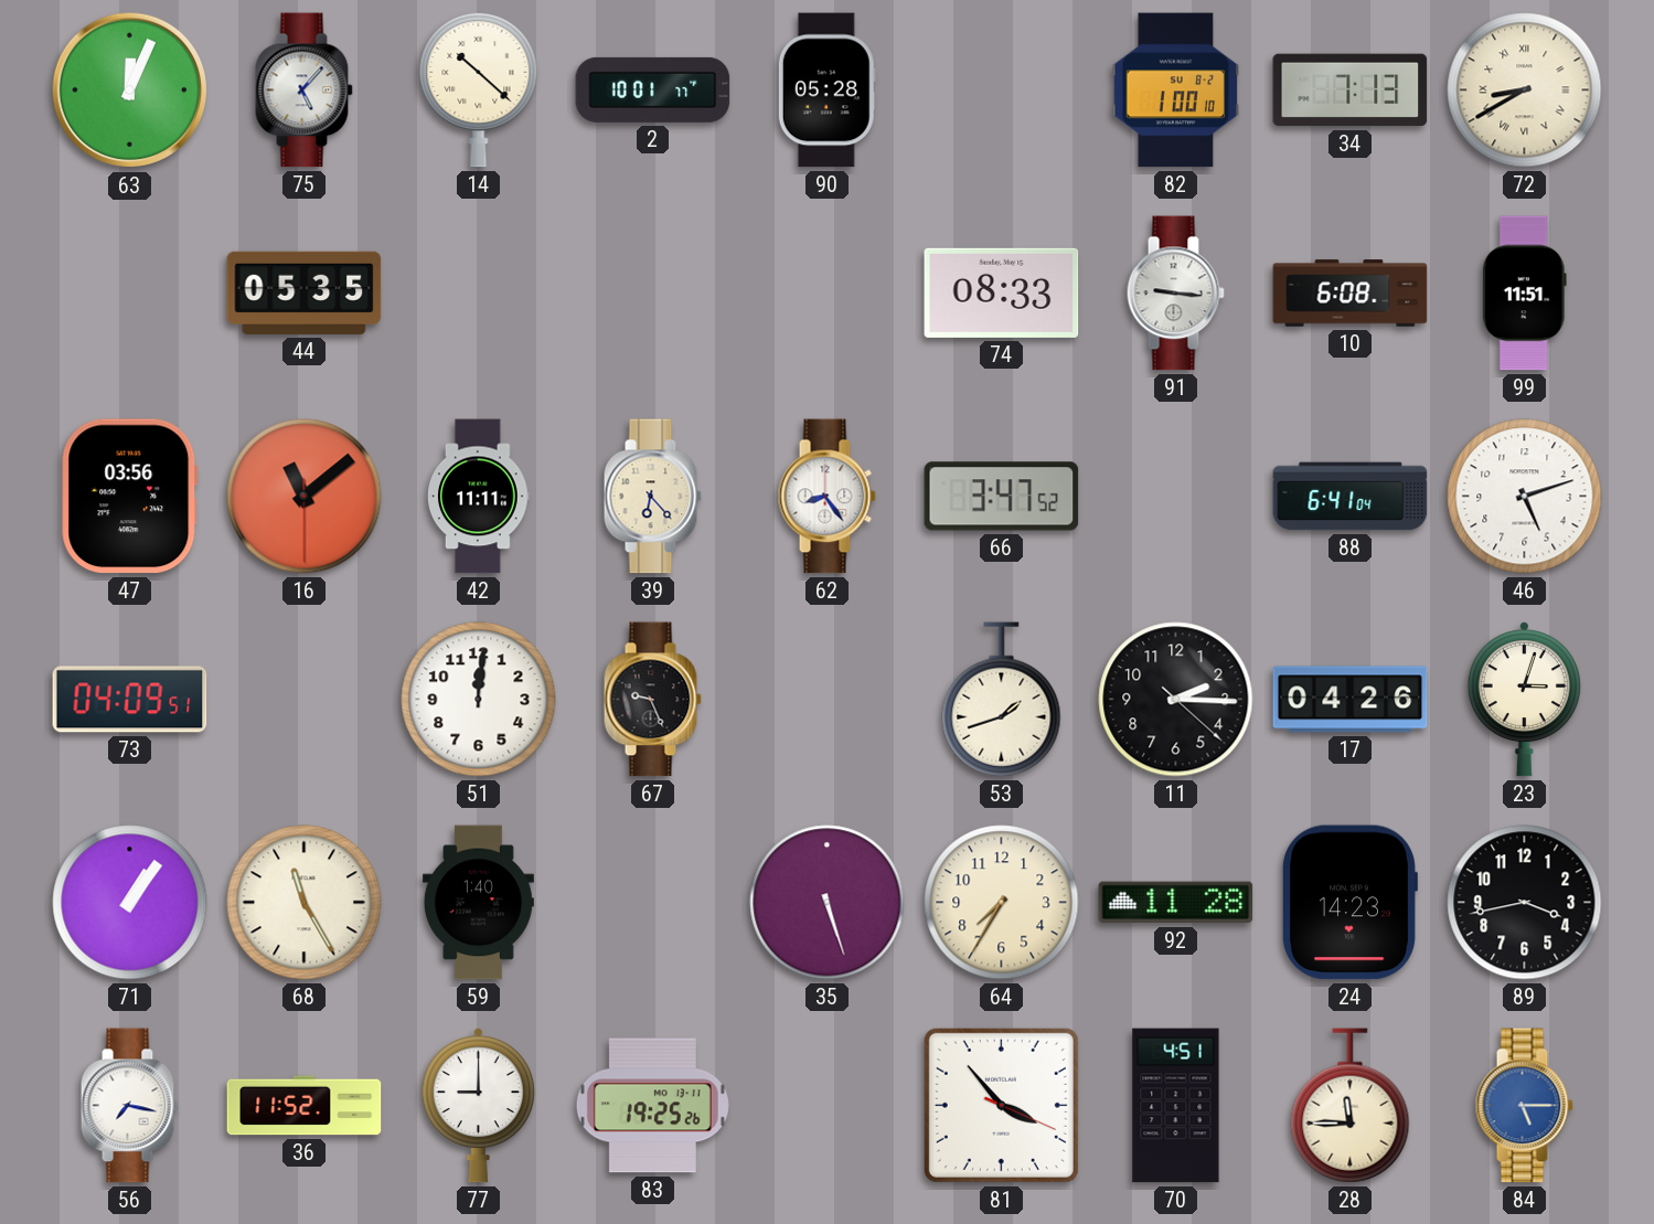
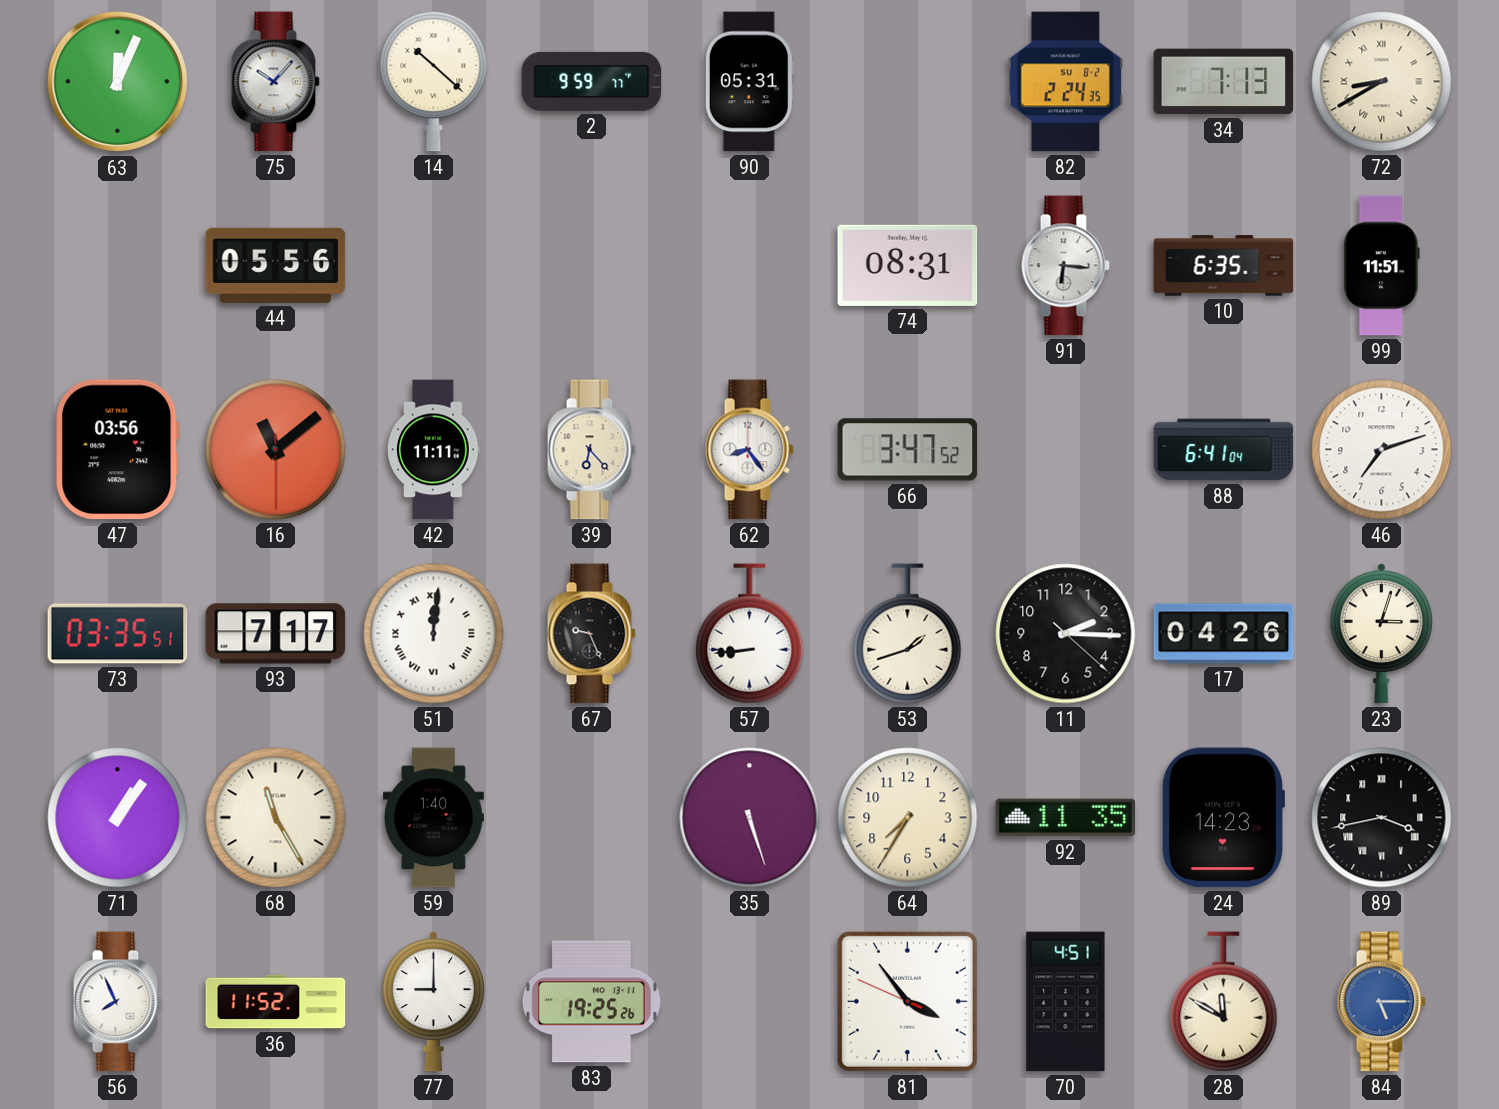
75: 5:07 -> 10:07 (275, 82)
2: 10:01 -> 9:59 (592, 81)
90: 05:28 -> 05:31 (749, 82)
82: 1:00 -> 2:24 (1065, 82)
44: 05:35 -> 05:56 (276, 265)
74: 08:33 -> 08:31 (908, 265)
91: 9:16 -> 6:16 (1065, 266)
10: 6:08 -> 6:35 (1224, 266)
46: 5:12 -> 7:12 (1382, 450)
73: 04:09 -> 03:35 (118, 634)
93: none -> 7:17 (276, 634)
51 numerals: Arabic -> Roman (434, 634)
57: none -> 8:44 (750, 634)
92: 11:28 -> 11:35 (1066, 818)
89 numerals: Arabic -> Roman (1382, 818)
56: 7:17 -> 7:56 (117, 1002)
81: 3:53:19 -> 3:53:49 (907, 1001)
28: 11:45 -> 11:50 (1224, 1002)
